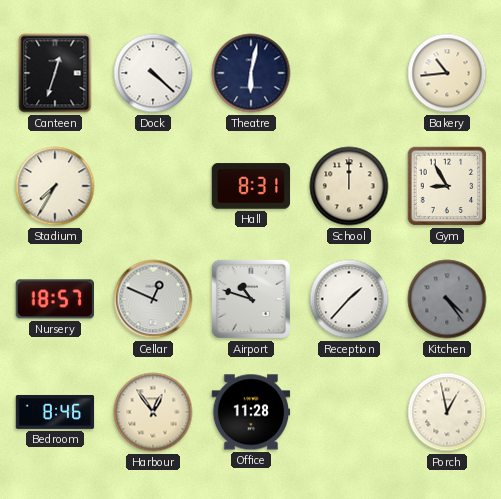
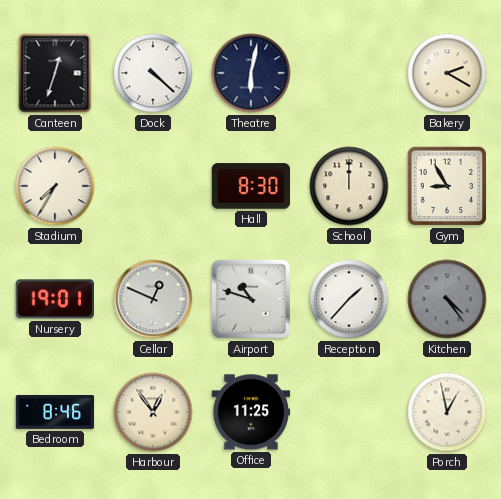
Bakery: 10:44 -> 2:20 (447, 73)
Hall: 8:31 -> 8:30 (251, 186)
Nursery: 18:57 -> 19:01 (54, 299)
Office: 11:28 -> 11:25 (251, 412)
